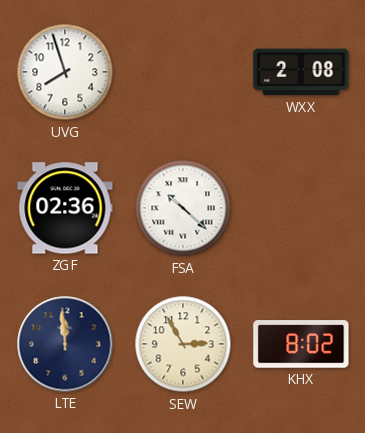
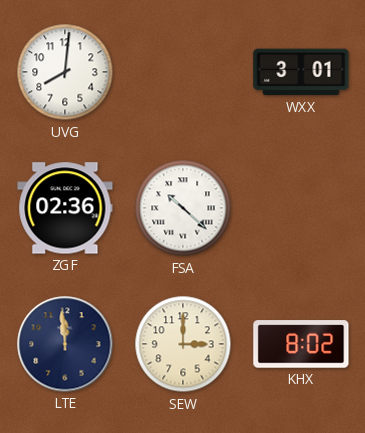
UVG: 7:57 -> 8:01 (65, 72)
WXX: 2:08 -> 3:01 (301, 72)
SEW: 2:55 -> 3:00 (183, 344)
